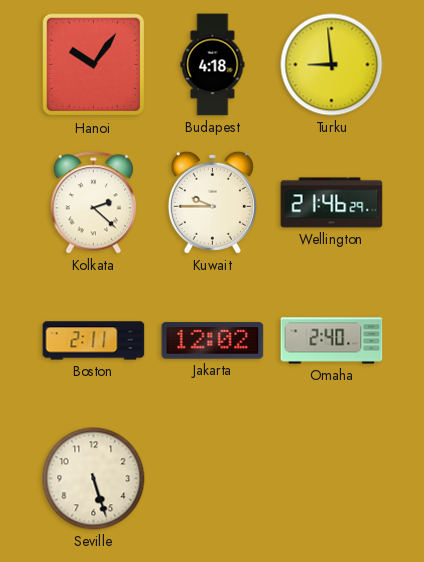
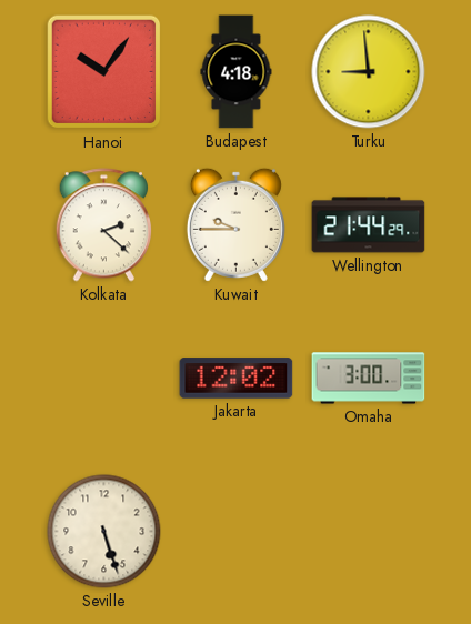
Wellington: 21:46 -> 21:44 (369, 225)
Boston: 2:11 -> none (94, 341)
Omaha: 2:40 -> 3:00 (369, 379)
